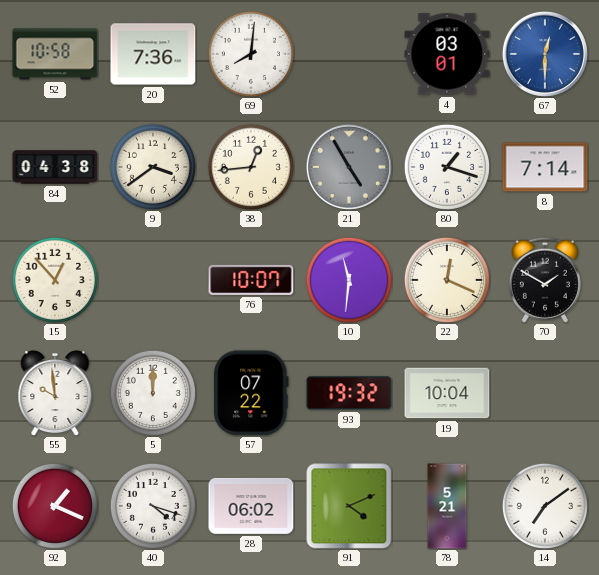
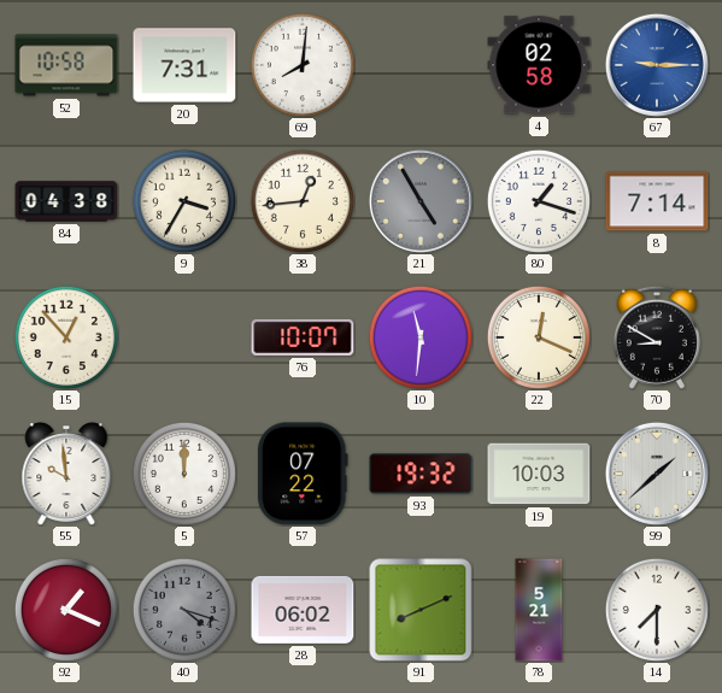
20: 7:36 -> 7:31 (184, 65)
4: 03:01 -> 02:58 (539, 65)
67: 12:30 -> 9:15 (657, 65)
9: 3:39 -> 3:35 (184, 201)
70: 1:50 -> 8:50 (657, 337)
19: 10:04 -> 10:03 (539, 474)
99: none -> 1:38 (657, 474)
40 dial: white -> grey (184, 610)
91: 4:11 -> 8:11 (421, 610)
14: 7:09 -> 7:30 (657, 610)
